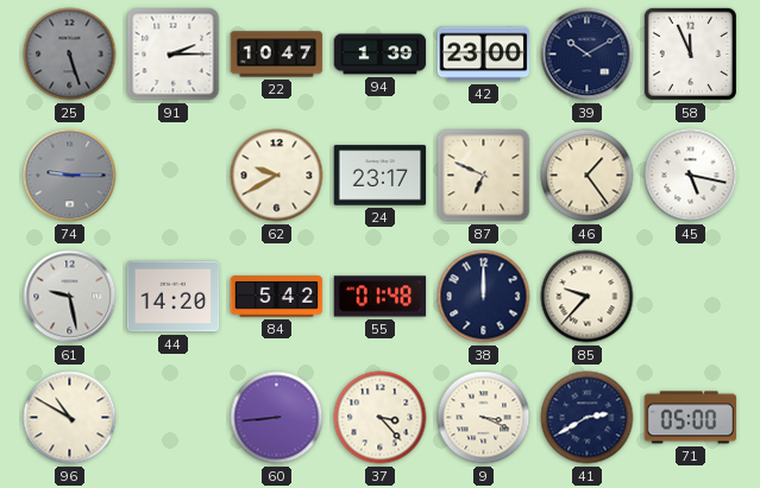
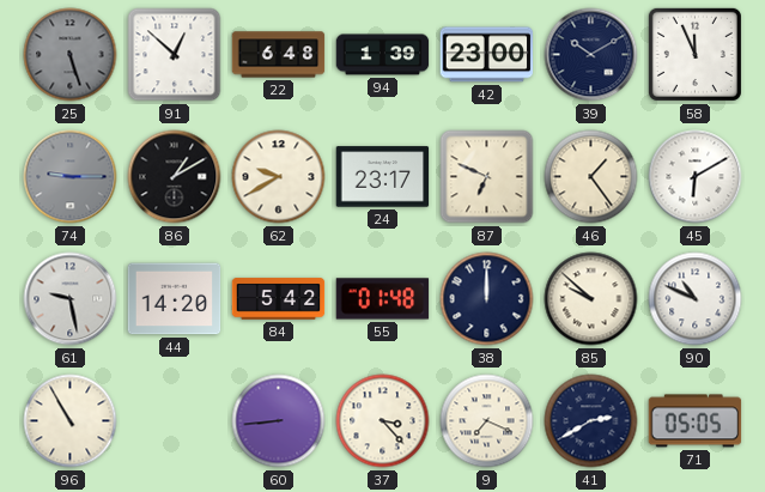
91: 2:15 -> 12:52 (175, 55)
22: 10:47 -> 6:48 (279, 55)
86: none -> 1:10 (175, 177)
45: 5:17 -> 6:10 (696, 177)
85: 9:37 -> 9:52 (591, 299)
90: none -> 10:49 (696, 299)
96: 10:50 -> 10:55 (71, 421)
9: 3:19 -> 7:19 (487, 421)
71: 05:00 -> 05:05 (696, 421)
